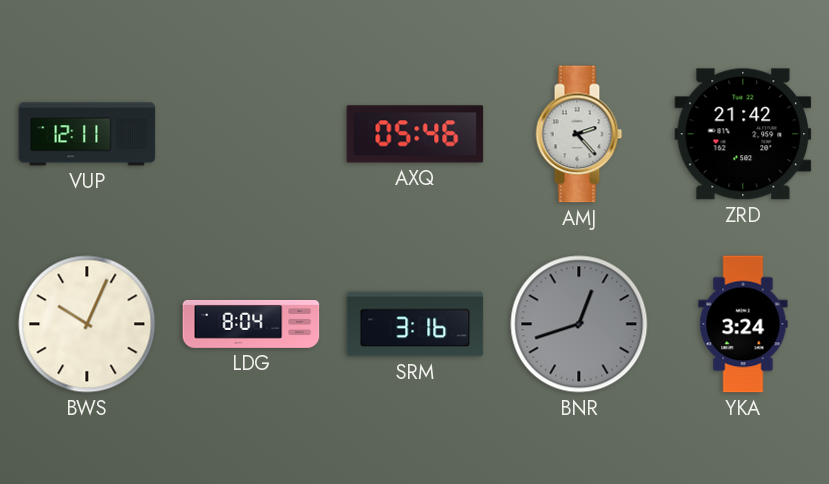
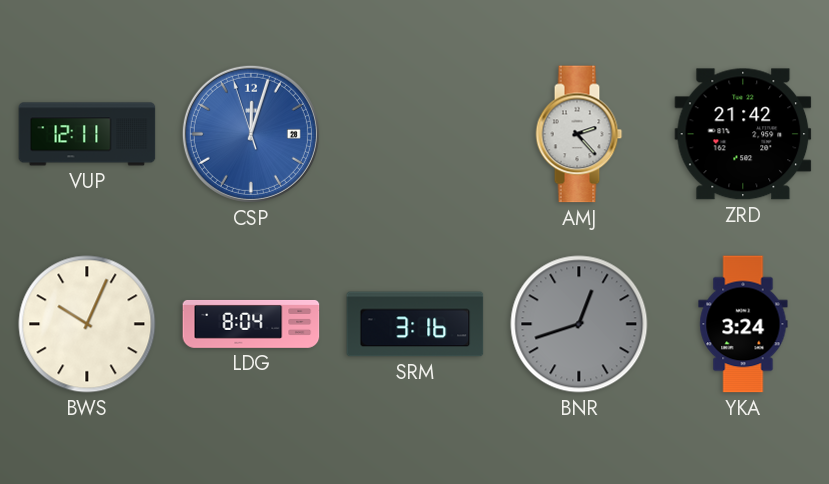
CSP: none -> 12:02 (251, 134)
AXQ: 05:46 -> none (415, 134)
